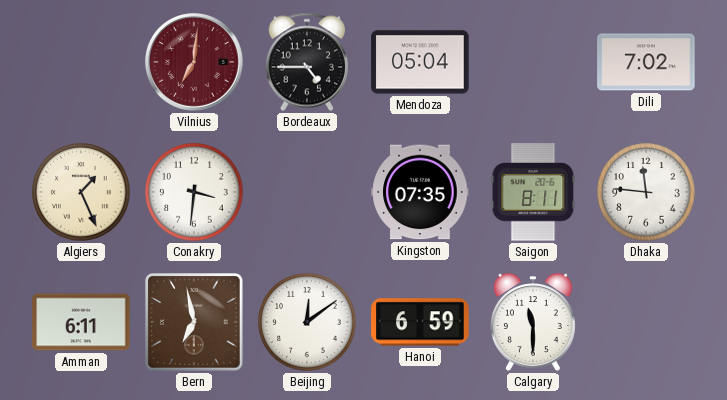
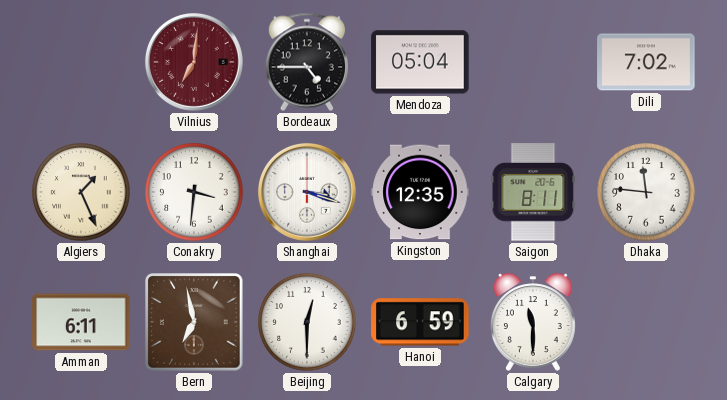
Shanghai: none -> 3:18 (307, 192)
Kingston: 07:35 -> 12:35 (420, 192)
Beijing: 12:09 -> 12:30 (307, 322)
